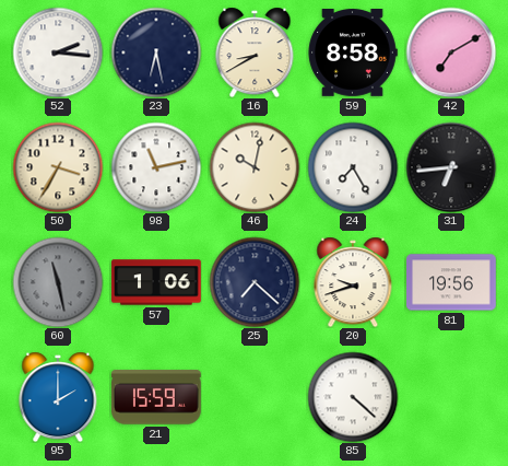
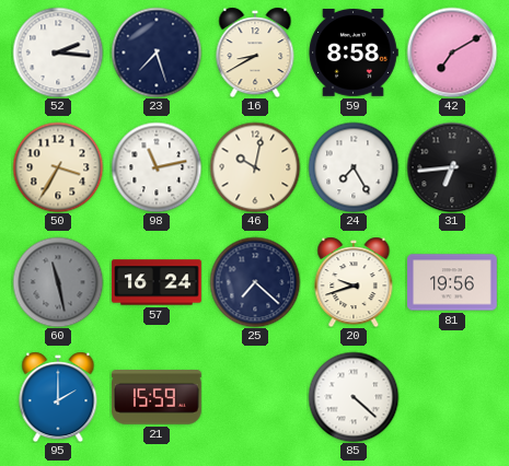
23: 6:28 -> 7:27 (157, 53)
57: 1:06 -> 16:24 (157, 282)
